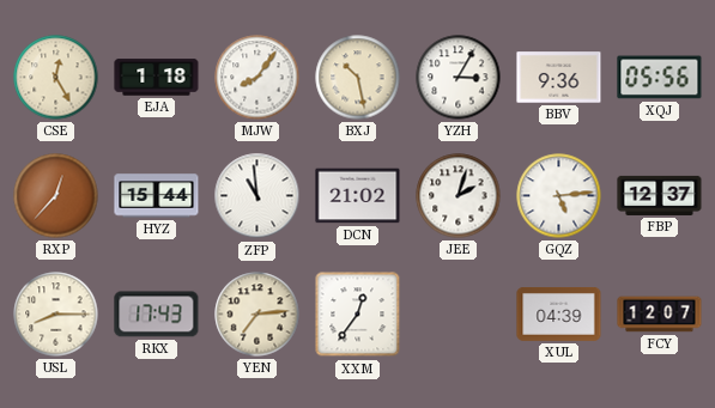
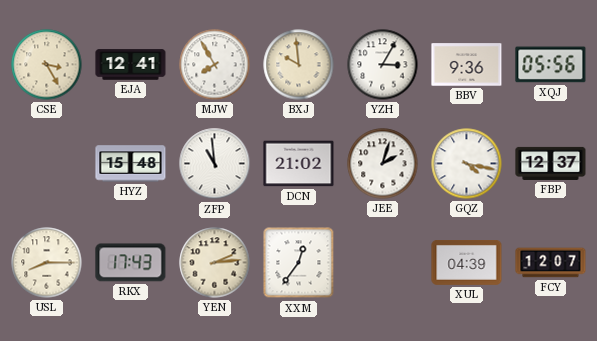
CSE: 12:25 -> 3:25 (47, 65)
EJA: 1:18 -> 12:41 (131, 65)
MJW: 8:06 -> 7:55 (215, 65)
BXJ: 10:28 -> 9:59 (299, 65)
RXP: 12:37 -> none (56, 196)
HYZ: 15:44 -> 15:48 (131, 164)
GQZ: 5:14 -> 4:17 (467, 164)
YEN: 7:14 -> 2:14 (215, 263)
